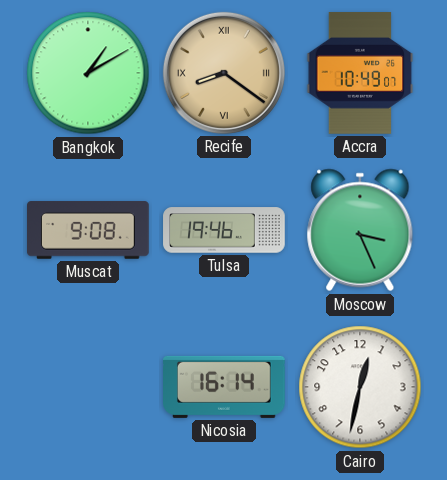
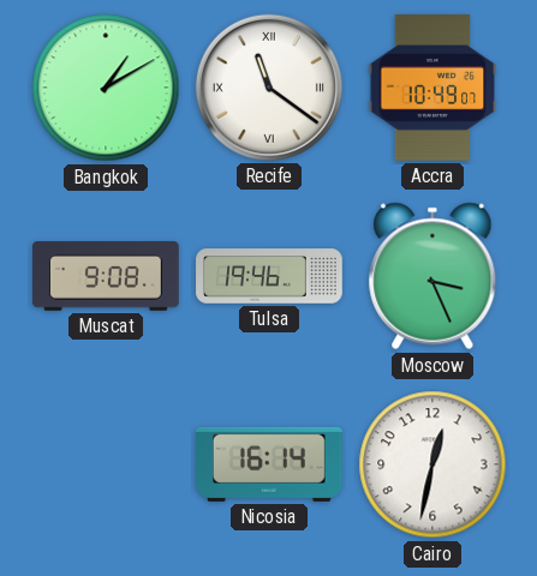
Recife: 8:21 -> 11:21 (269, 88)
Recife dial: champagne -> white (269, 88)
